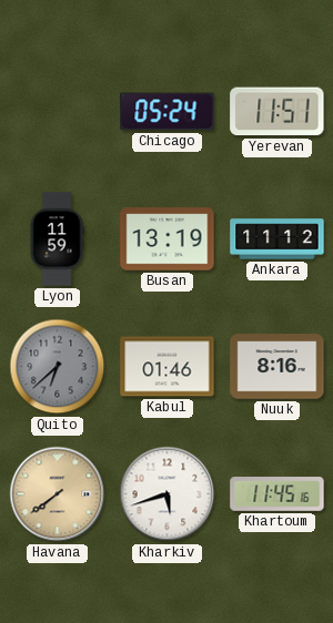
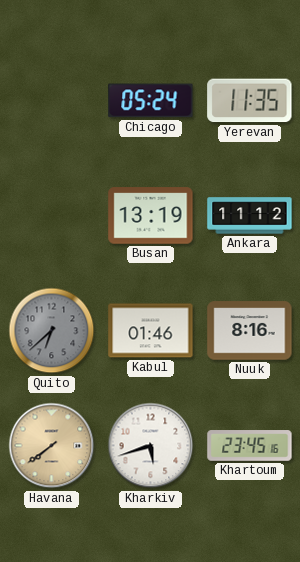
Yerevan: 11:51 -> 11:35 (250, 101)
Lyon: 11:59 -> none (57, 239)
Khartoum: 11:45 -> 23:45 (250, 446)
